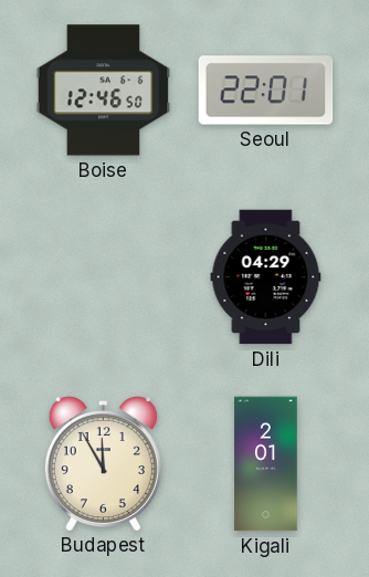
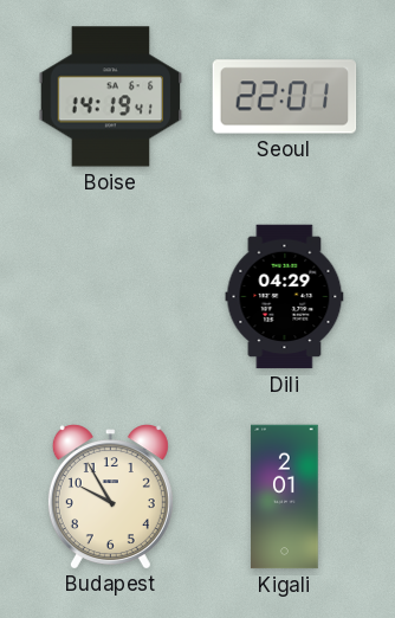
Boise: 12:46 -> 14:19 (111, 97)
Budapest: 11:55 -> 9:55 (110, 496)
